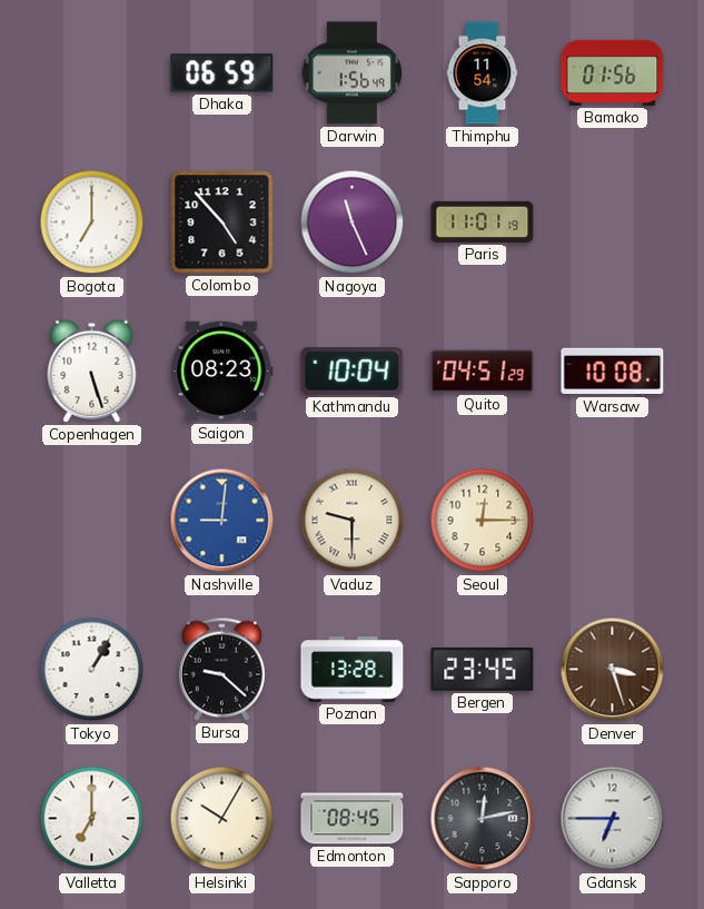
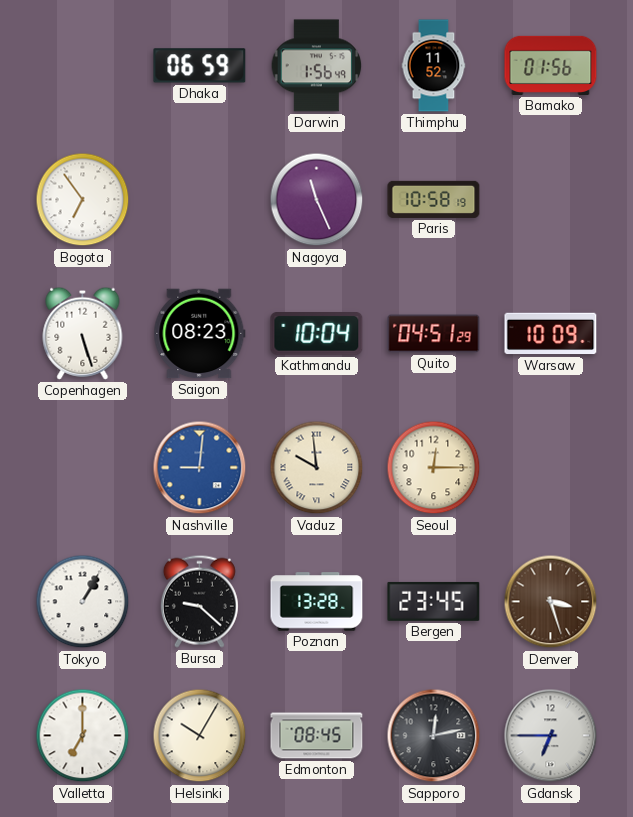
Thimphu: 11:54 -> 11:52 (434, 66)
Bogota: 7:00 -> 6:54 (83, 200)
Colombo: 4:53 -> none (222, 223)
Paris: 11:01 -> 10:58 (434, 199)
Warsaw: 10:08 -> 10:09 (551, 334)
Vaduz: 9:30 -> 9:59 (317, 468)
